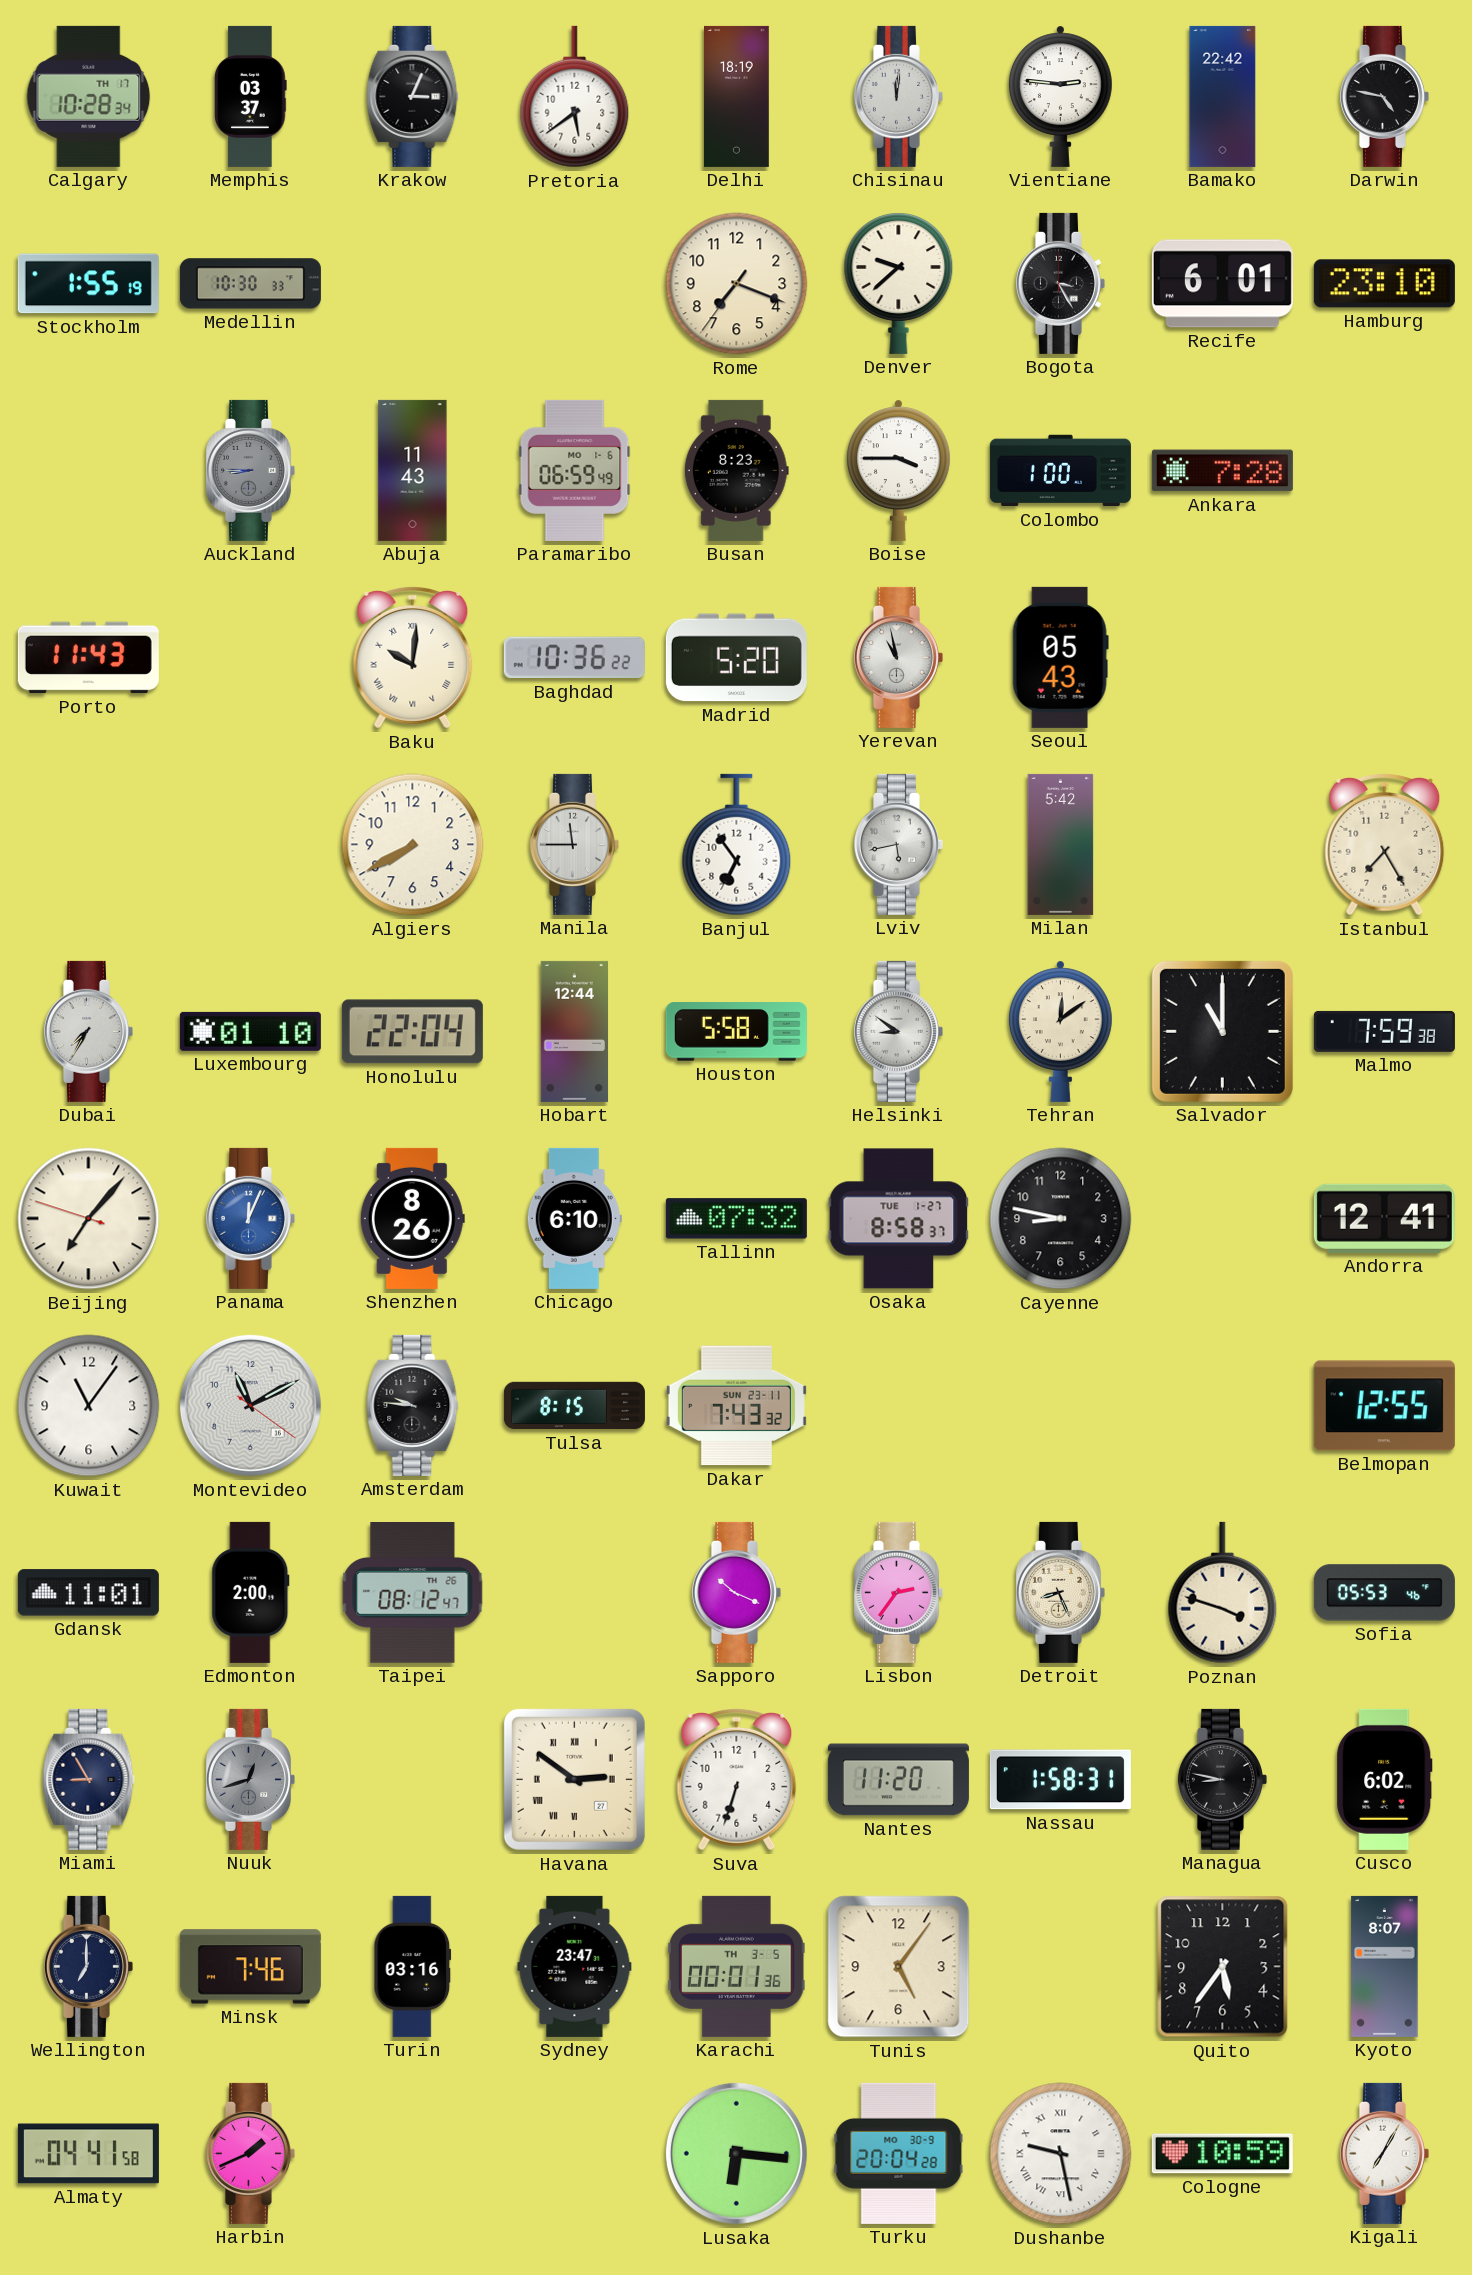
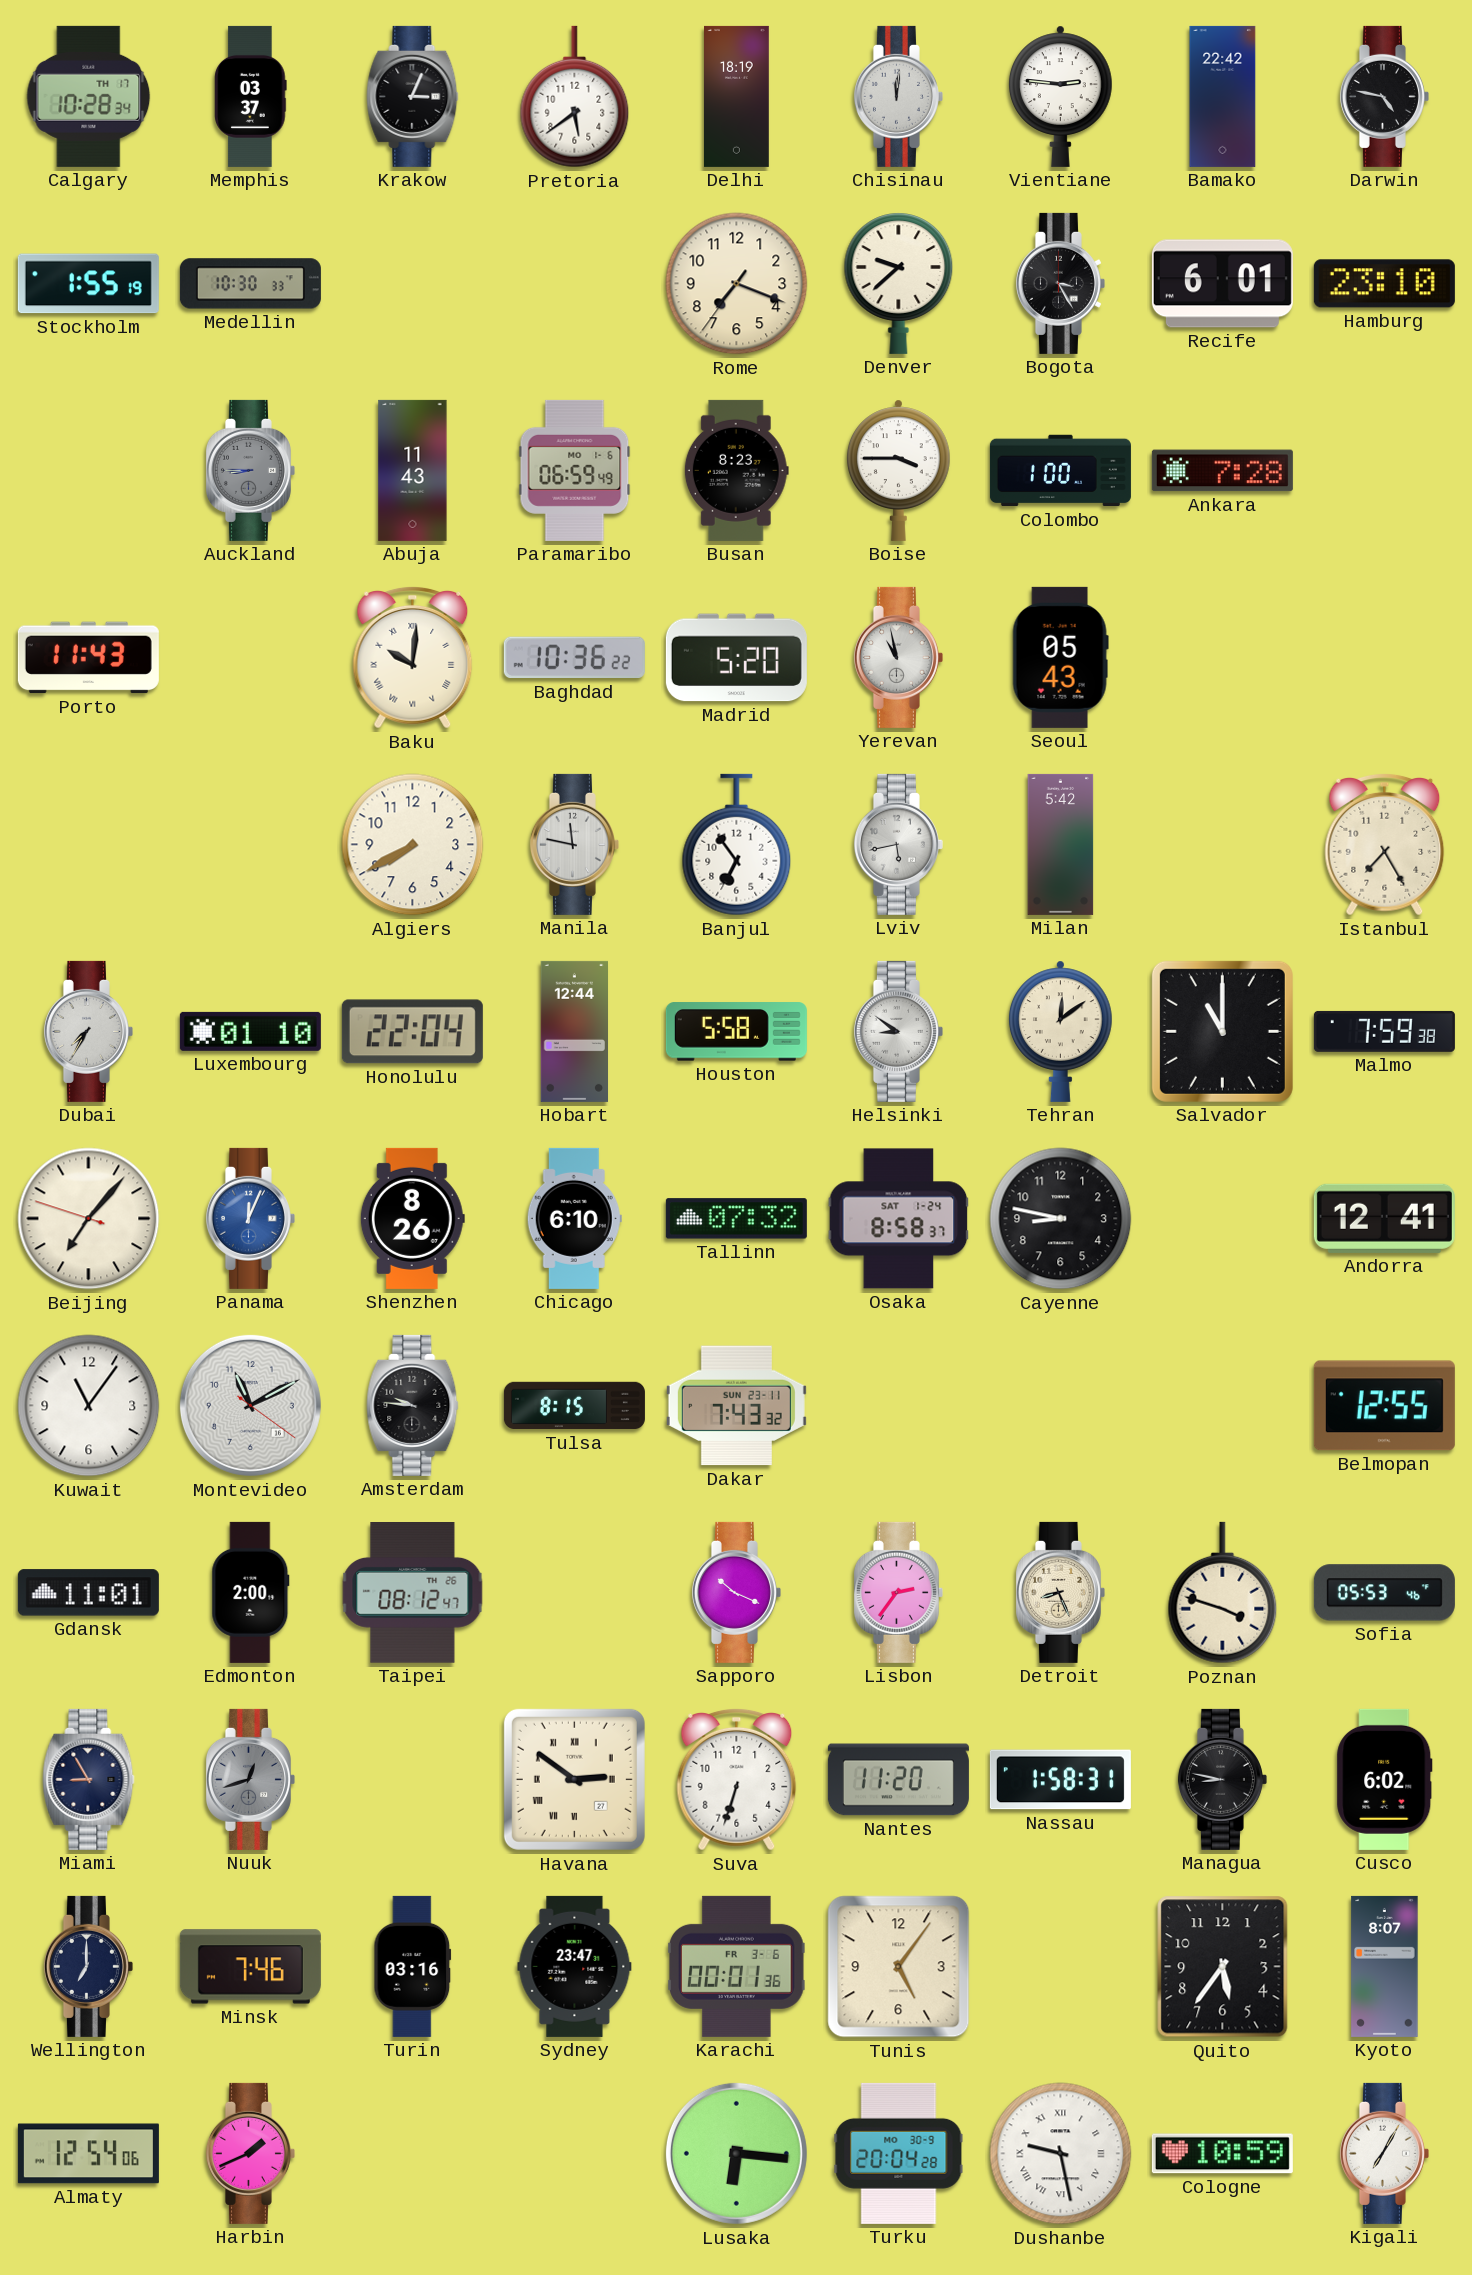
Manila: 11:45 -> 11:47 (574, 844)
Osaka date: TUE 1-27 -> SAT 1-24 (899, 1219)
Karachi date: TH 3-5 -> FR 3-6 (737, 1966)
Almaty: 04:41 -> 12:54 (88, 2154)
